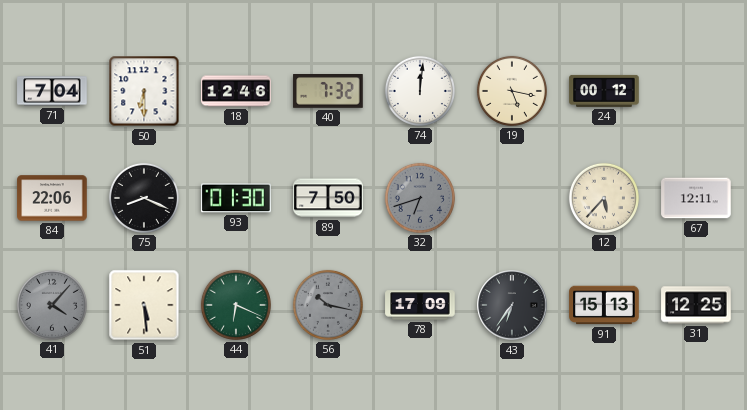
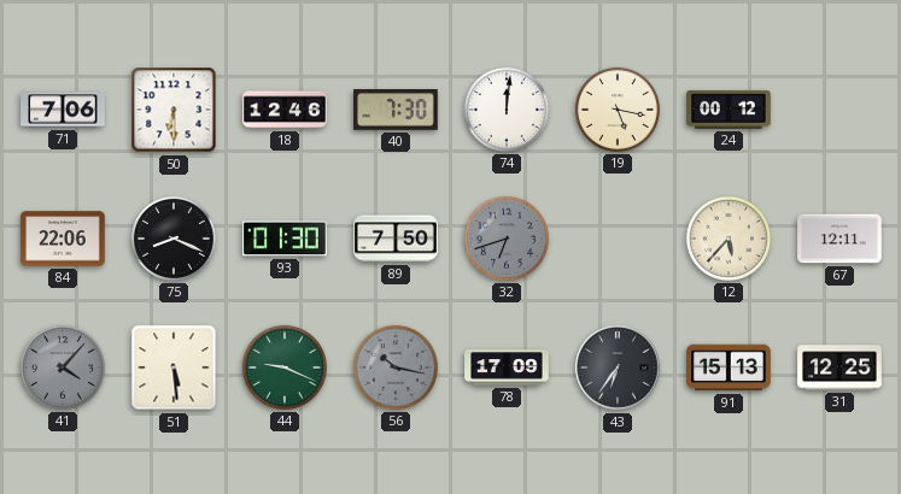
71: 7:04 -> 7:06 (63, 110)
40: 7:32 -> 7:30 (396, 111)
44: 6:19 -> 9:19 (285, 367)
